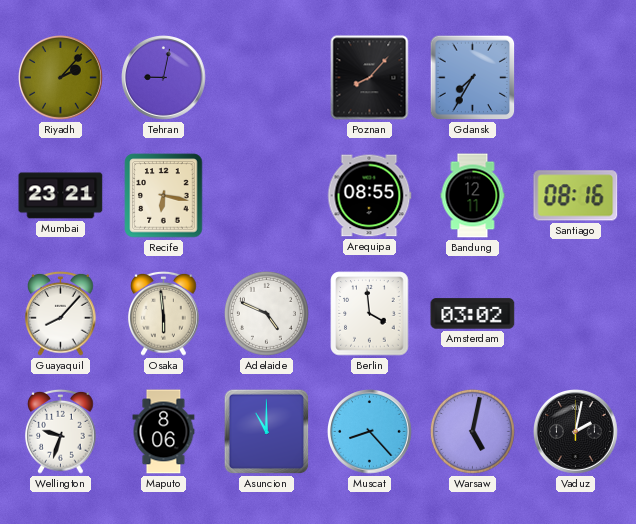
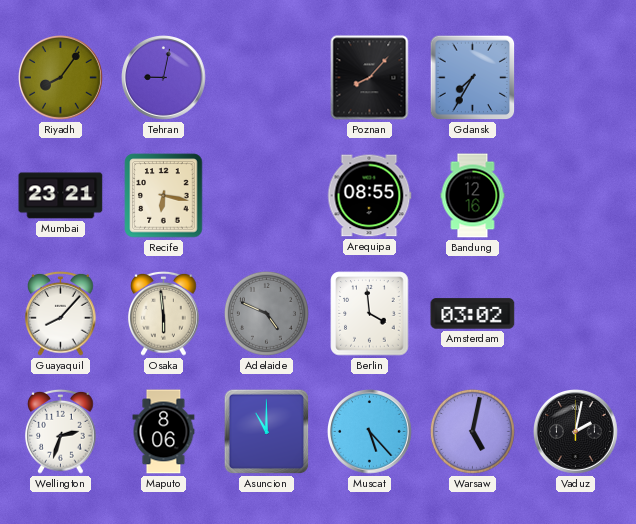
Riyadh: 2:07 -> 8:06 (61, 78)
Bandung: 12:11 -> 12:16 (473, 196)
Santiago: 08:16 -> none (576, 196)
Adelaide dial: white -> grey (266, 313)
Wellington: 9:33 -> 2:33 (61, 431)
Muscat: 8:23 -> 5:23 (370, 432)
